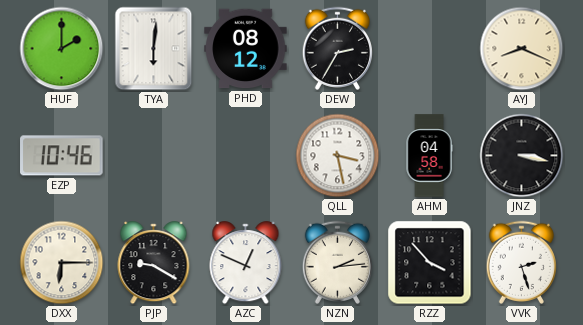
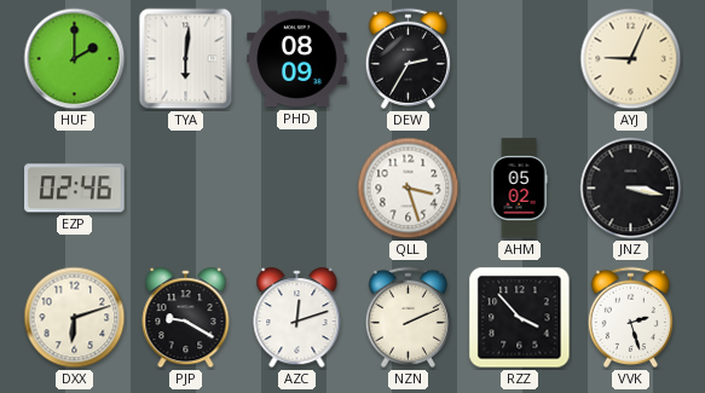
PHD: 08:12 -> 08:09 (297, 59)
AYJ: 8:19 -> 9:04 (631, 59)
EZP: 10:46 -> 02:46 (75, 189)
QLL: 3:28 -> 3:27 (409, 189)
AHM: 04:58 -> 05:02 (519, 189)
DXX: 6:15 -> 6:12 (75, 318)
AZC: 12:49 -> 12:12 (297, 318)
NZN: 2:14 -> 2:11 (408, 317)
